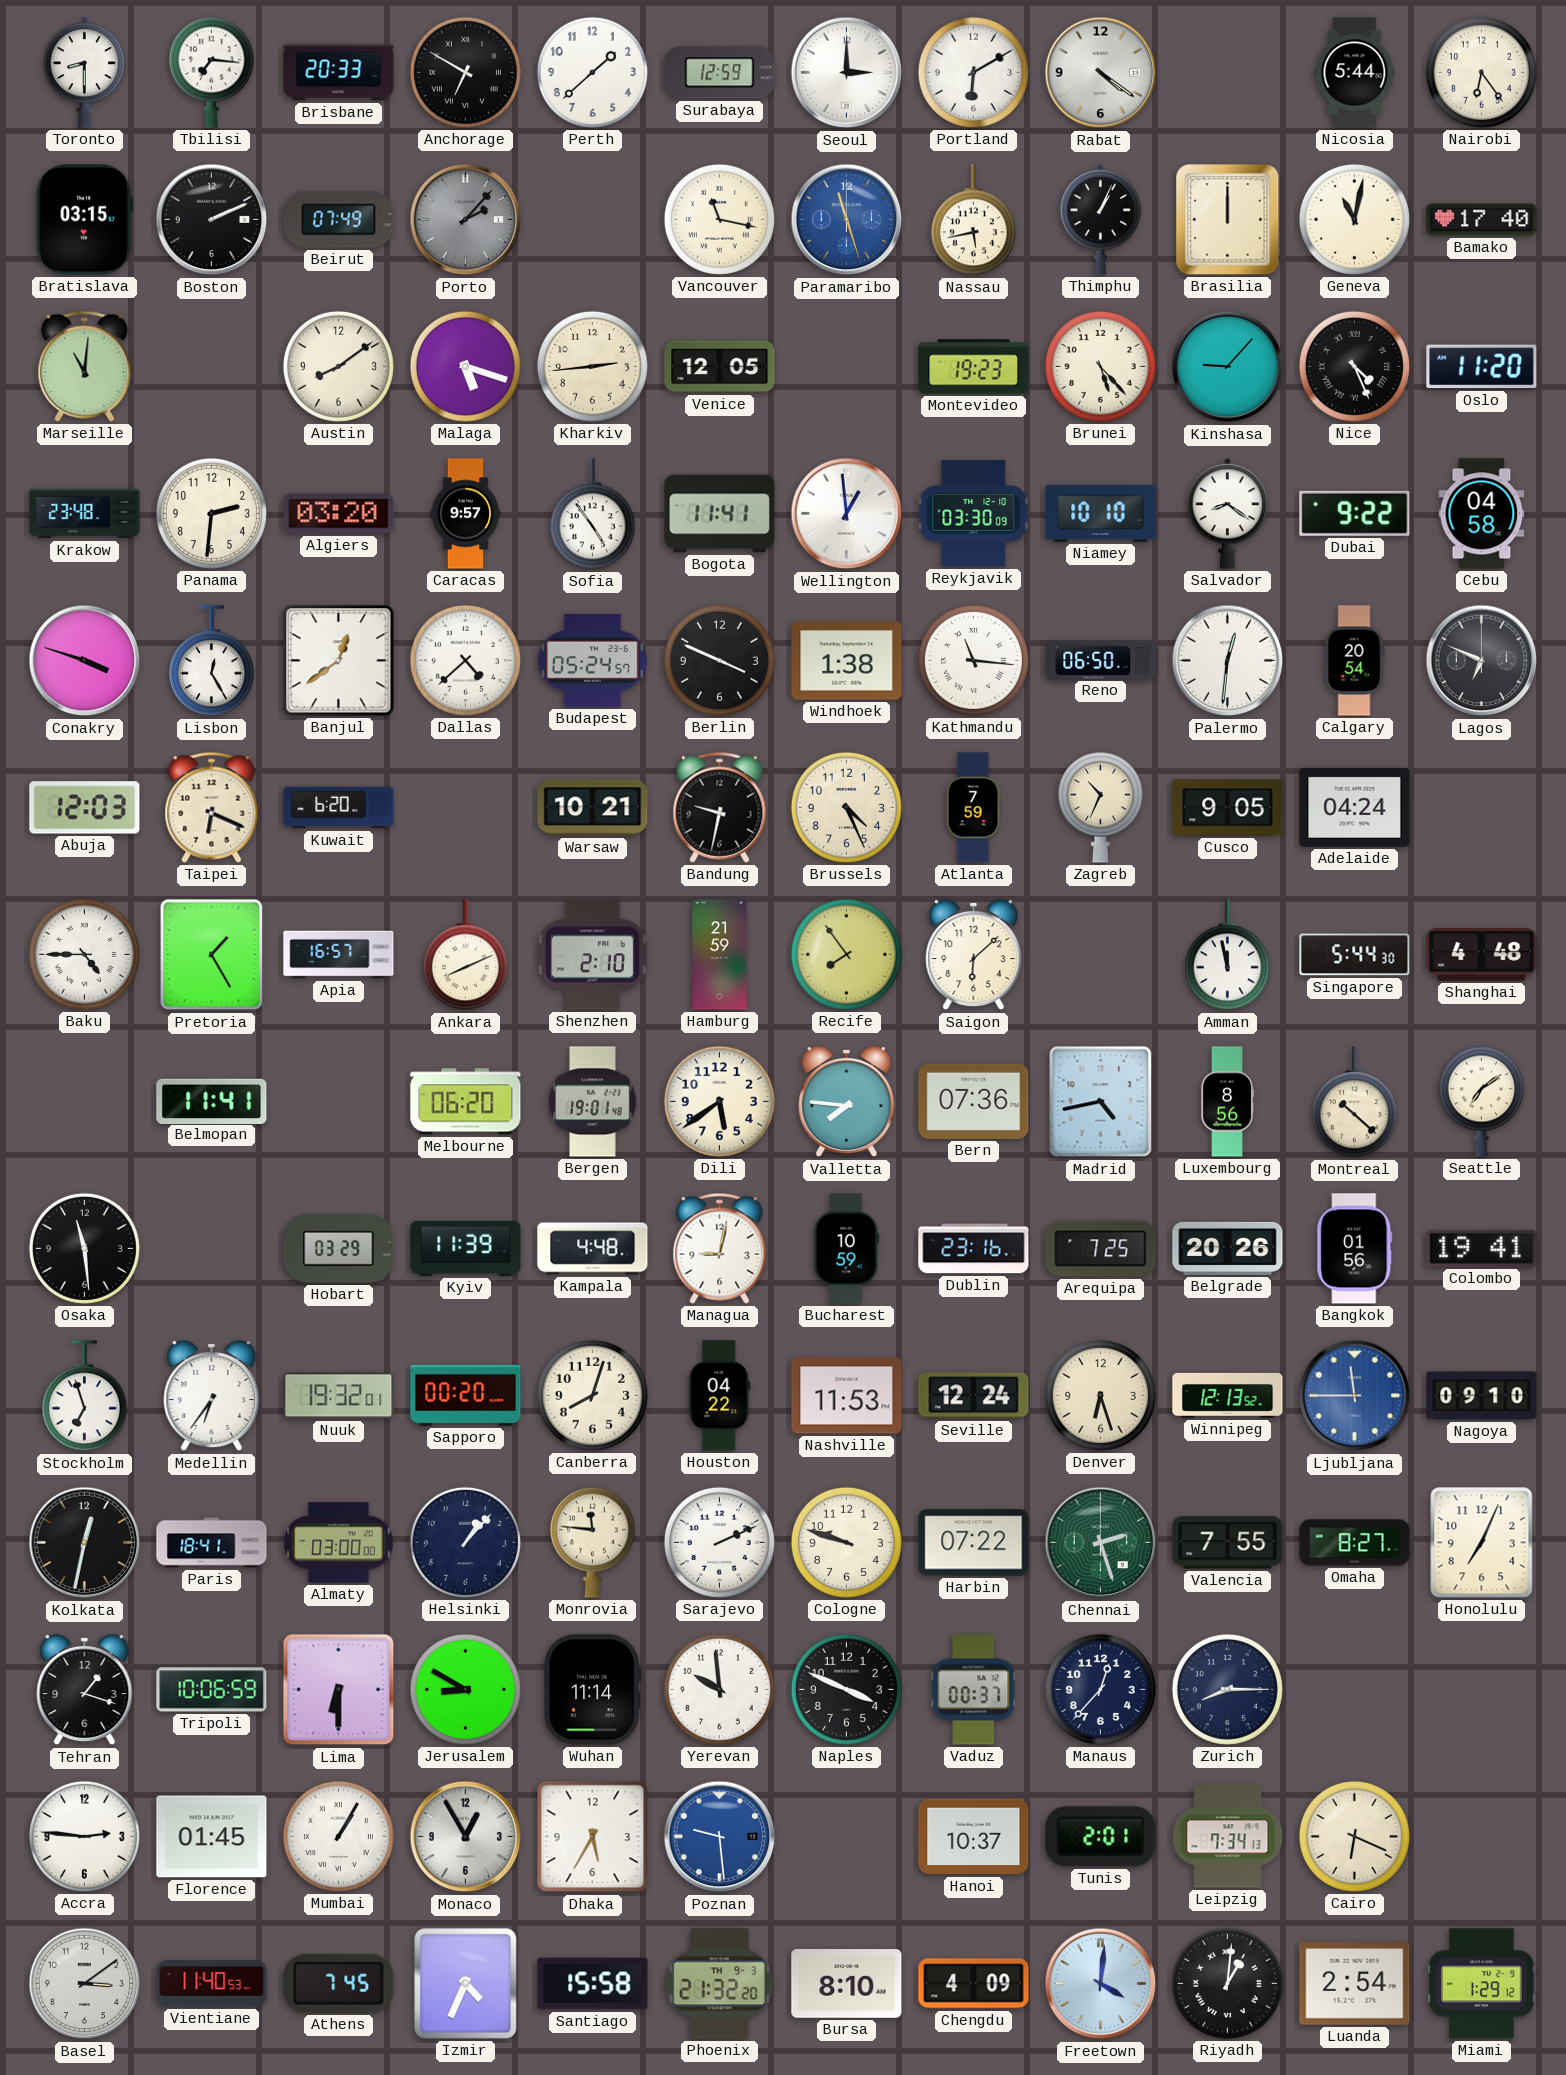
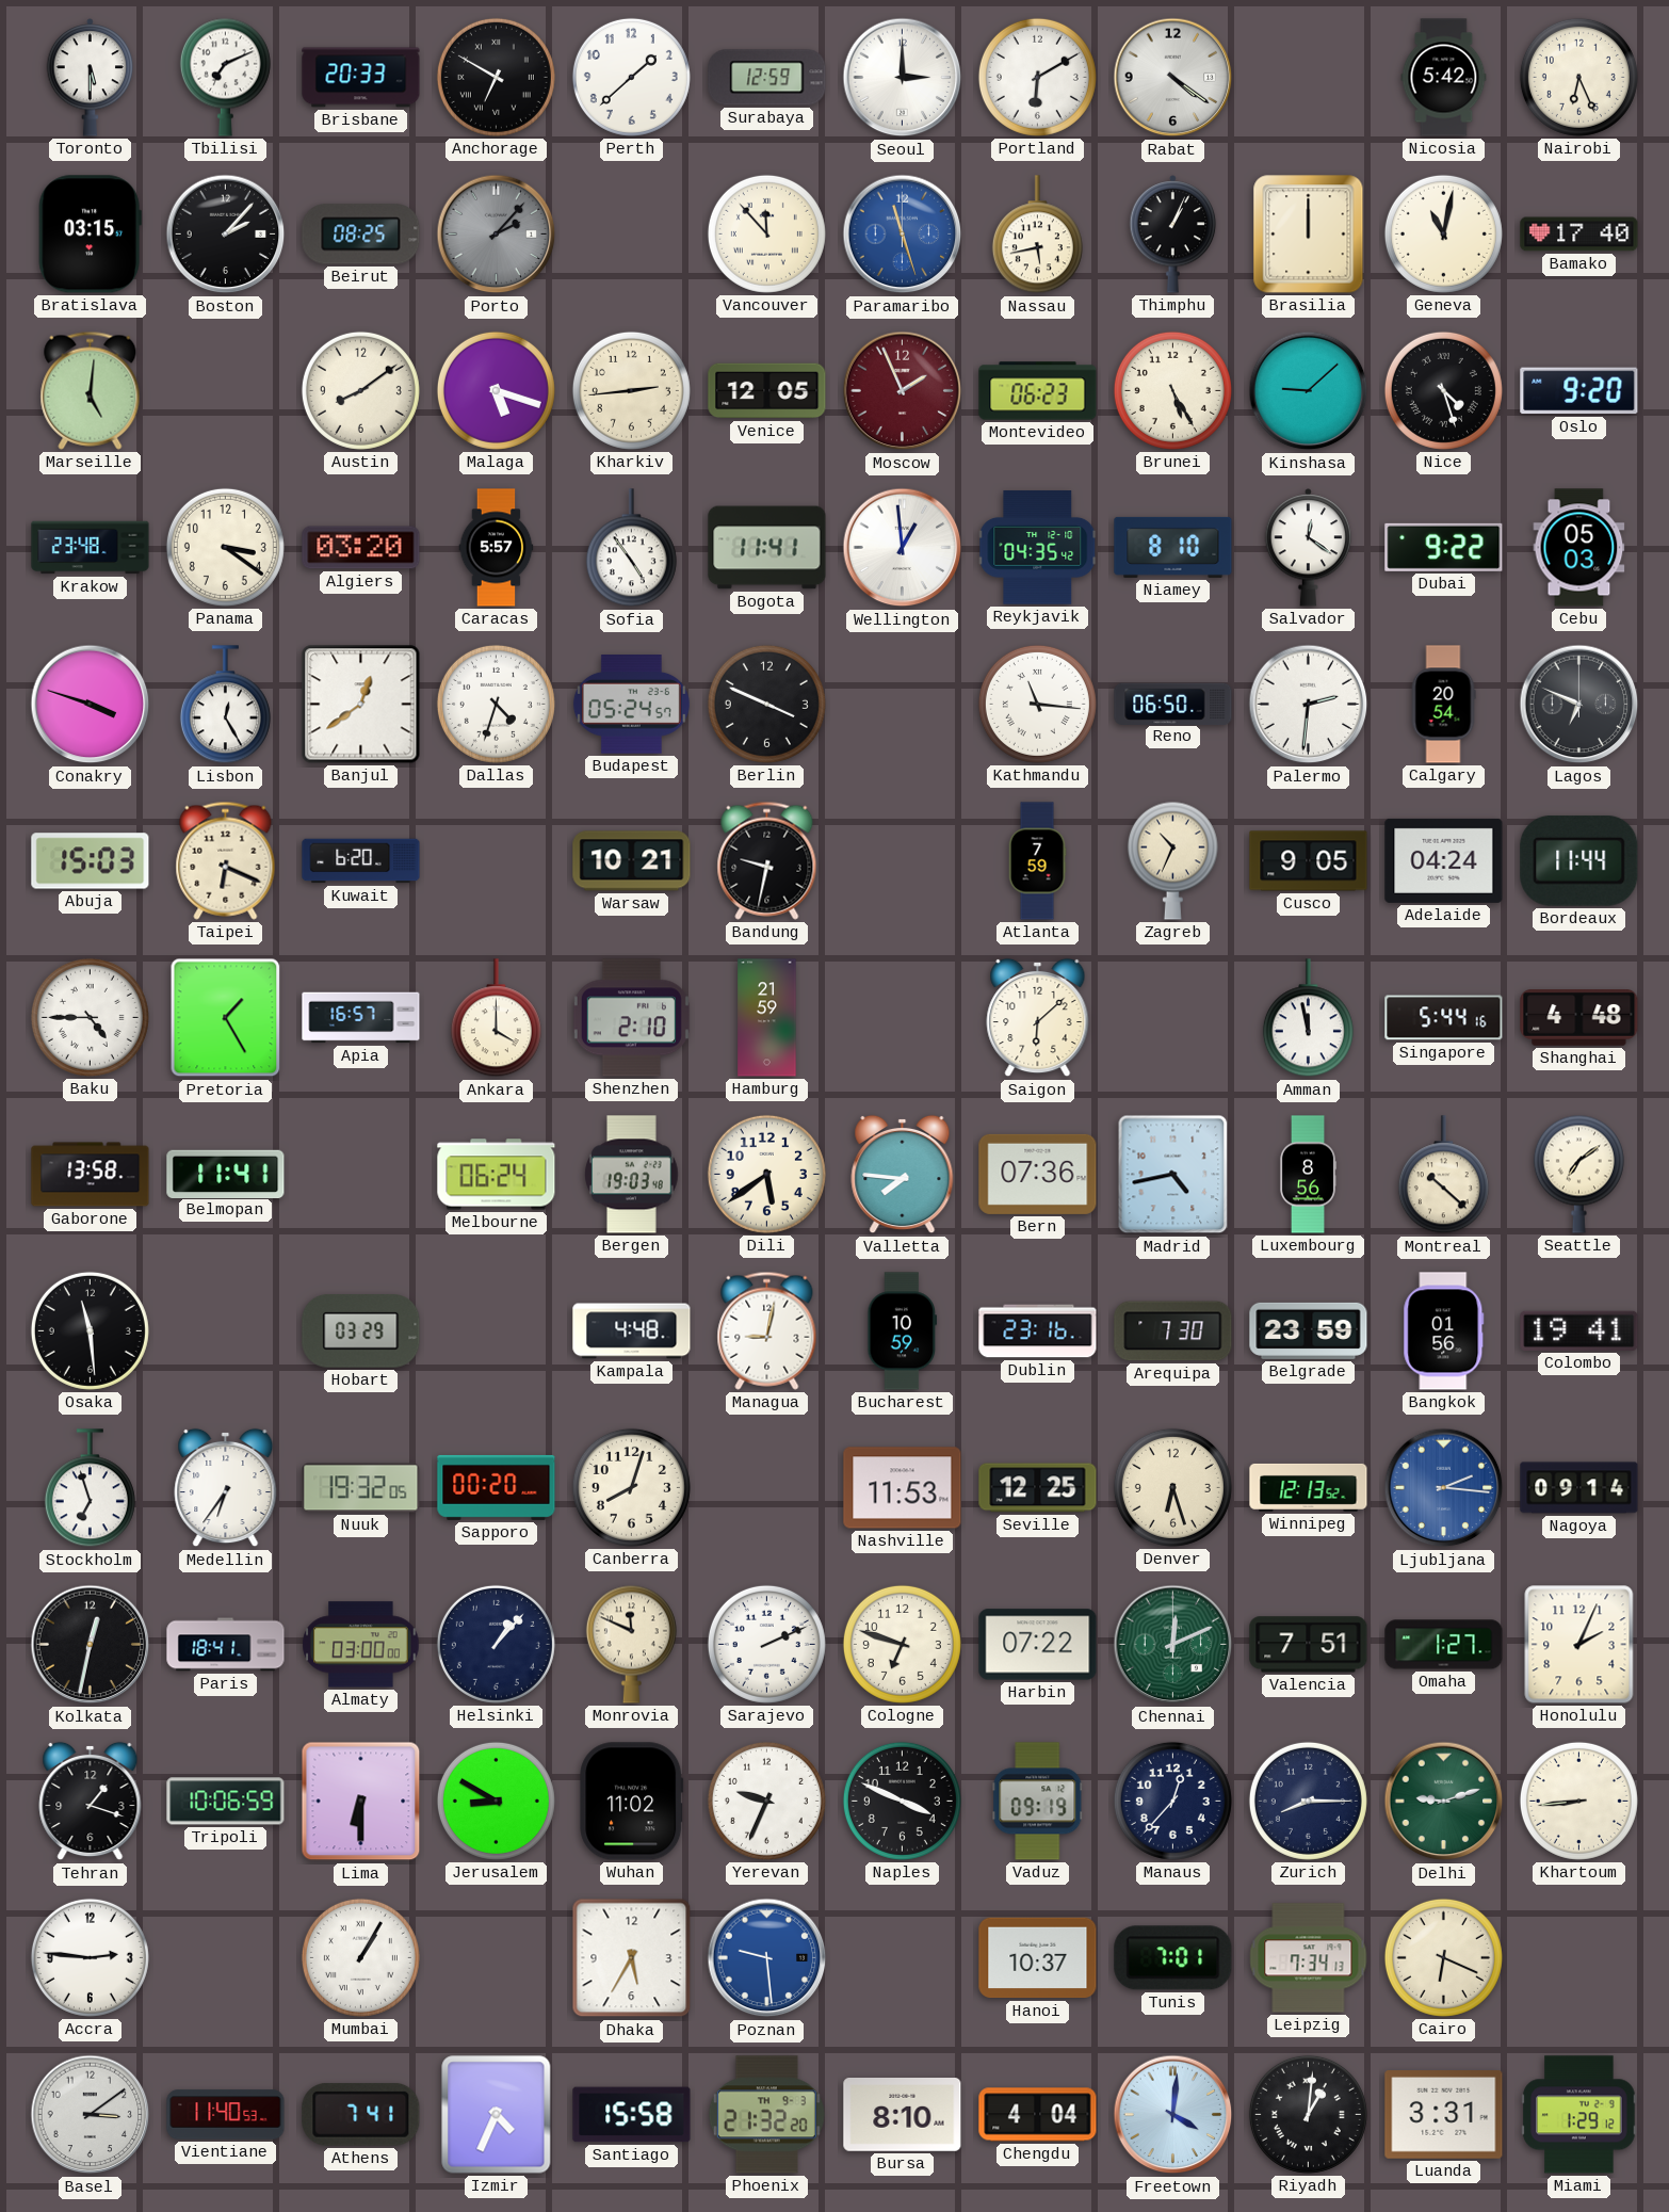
Toronto: 8:30 -> 5:30 (91, 78)
Tbilisi: 7:16 -> 7:11 (225, 77)
Nicosia: 5:44 -> 5:42 (1444, 78)
Nairobi: 6:24 -> 6:26 (1578, 77)
Boston: 2:11 -> 2:07 (226, 235)
Beirut: 07:49 -> 08:25 (361, 235)
Vancouver: 11:17 -> 11:53 (766, 233)
Marseille: 11:01 -> 5:01 (91, 390)
Moscow: none -> 1:56 (903, 391)
Montevideo: 19:23 -> 06:23 (1038, 391)
Brunei: 5:23 -> 5:25 (1172, 390)
Kinshasa: 9:07 -> 9:08 (1309, 391)
Nice: 4:26 -> 4:27 (1443, 390)
Oslo: 11:20 -> 9:20 (1579, 391)
Panama: 2:31 -> 3:21 (225, 547)
Caracas: 9:57 -> 5:57 (497, 548)
Reykjavik: 03:30 -> 04:35 (1038, 548)
Niamey: 10:10 -> 8:10 (1173, 547)
Salvador: 8:21 -> 12:21 (1309, 548)
Cebu: 04:58 -> 05:03 (1579, 548)
Dallas: 4:38 -> 4:33 (496, 704)
Windhoek: 1:38 -> none (847, 661)
Palermo: 12:31 -> 2:31 (1309, 705)
Abuja: 12:03 -> 15:03 (91, 861)
Brussels: 4:26 -> none (846, 807)
Bordeaux: none -> 11:44 (1579, 860)
Ankara: 8:11 -> 4:00 (496, 1018)
Recife: 7:54 -> none (846, 954)
Singapore: 5:44:30 -> 5:44:16 (1444, 1018)
Gaborone: none -> 13:58 (91, 1175)
Melbourne: 06:20 -> 06:24 (497, 1175)
Bergen: 19:01 -> 19:03 (632, 1175)
Kyiv: 11:39 -> none (466, 1248)
Arequipa: 7:25 -> 7:30 (1173, 1331)
Belgrade: 20:26 -> 23:59 (1309, 1330)
Nuuk: 19:32:01 -> 19:32:05 (361, 1488)
Houston: 04:22 -> none (720, 1396)
Seville: 12:24 -> 12:25 (1038, 1488)
Ljubljana: 11:45 -> 2:16 (1444, 1488)
Nagoya: 09:10 -> 09:14 (1579, 1488)
Monrovia: 11:46 -> 11:49 (631, 1644)
Cologne: 9:48 -> 6:48 (902, 1644)
Chennai: 2:27 -> 12:11 (1173, 1645)
Valencia: 7:55 -> 7:51 (1309, 1645)
Omaha: 8:27 -> 1:27 (1444, 1645)
Honolulu: 7:04 -> 2:04 (1579, 1645)
Wuhan: 11:14 -> 11:02 (632, 1802)
Yerevan: 9:59 -> 9:34 (766, 1801)
Vaduz: 00:37 -> 09:19 (1038, 1802)
Delhi: none -> 9:12 (1444, 1802)
Khartoum: none -> 8:44 (1578, 1801)
Florence: 01:45 -> none (212, 1837)
Monaco: 12:55 -> none (466, 1837)
Tunis: 2:01 -> 7:01 (1173, 1958)
Athens: 7:45 -> 7:41 (361, 2114)
Chengdu: 4:09 -> 4:04 (1038, 2115)
Luanda: 2:54 -> 3:31 (1444, 2115)
